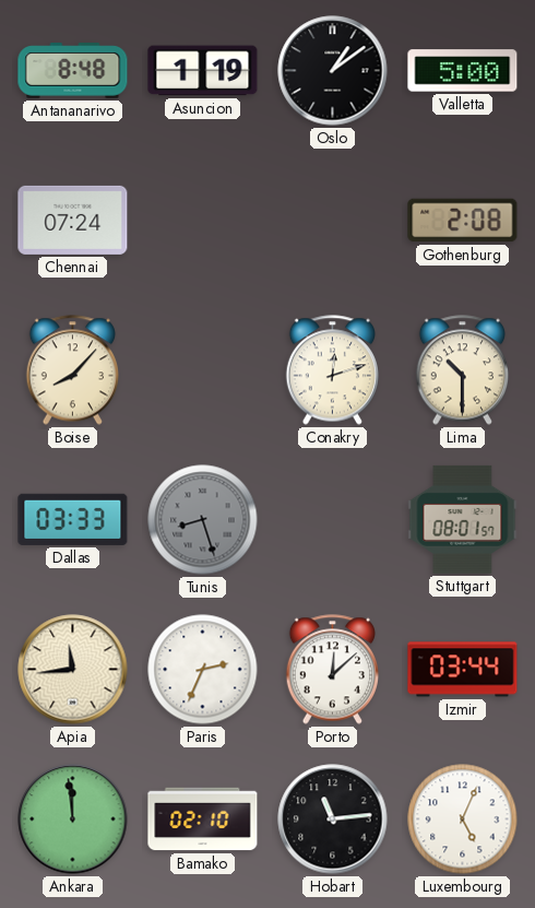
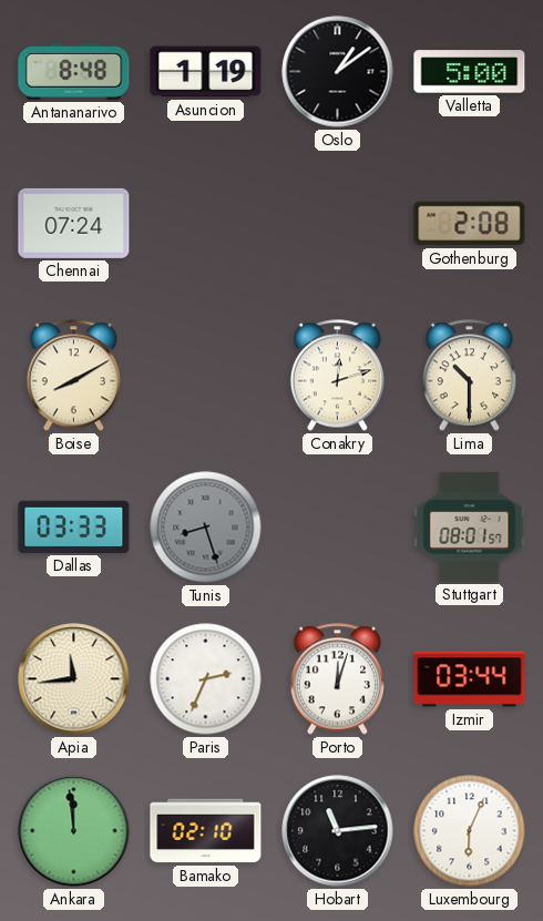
Boise: 8:07 -> 8:10 (73, 376)
Porto: 12:08 -> 12:03 (337, 679)
Luxembourg: 5:04 -> 6:04 (470, 831)
